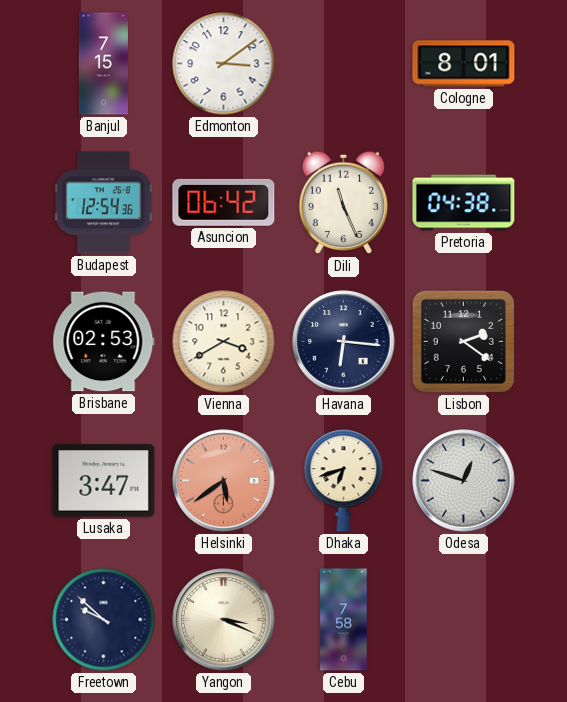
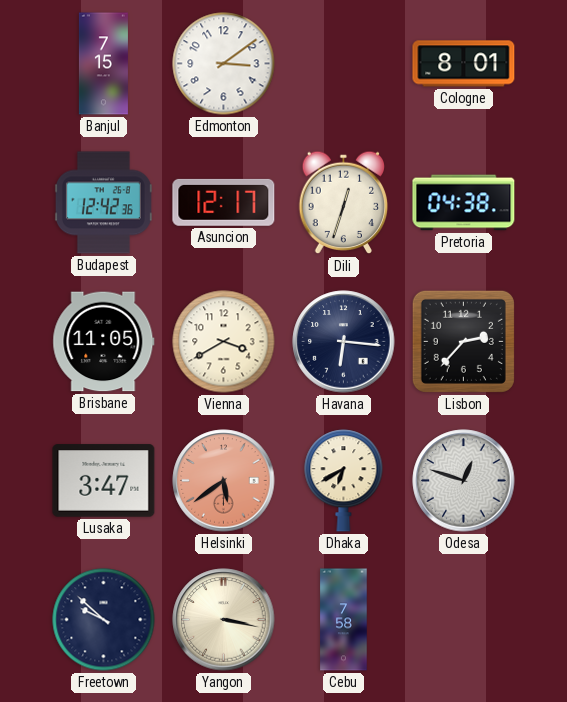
Budapest: 12:54 -> 12:42 (103, 203)
Asuncion: 06:42 -> 12:17 (224, 202)
Dili: 11:26 -> 12:33 (344, 203)
Brisbane: 02:53 -> 11:05 (104, 342)
Lisbon: 2:21 -> 2:37 (463, 341)
Dhaka: 6:42 -> 6:40 (344, 481)
Yangon: 3:19 -> 3:17 (224, 620)
